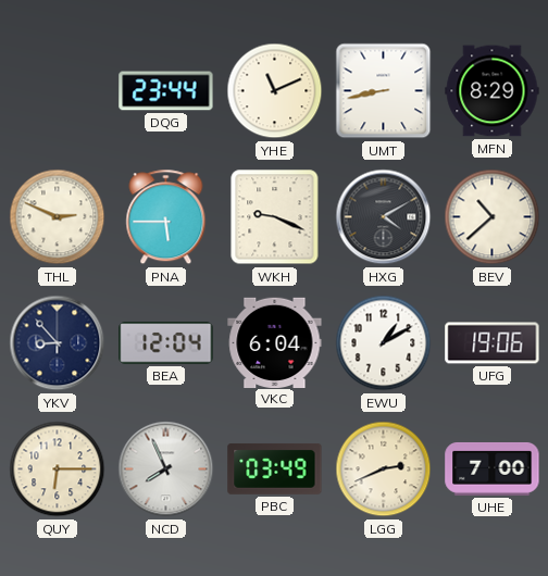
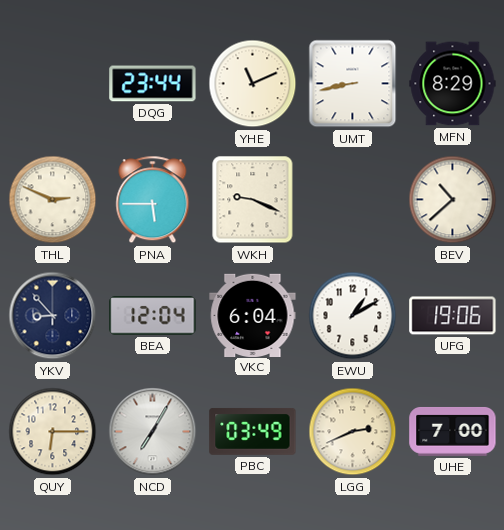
HXG: 4:10 -> none (384, 217)
NCD: 7:56 -> 7:05 (153, 432)
